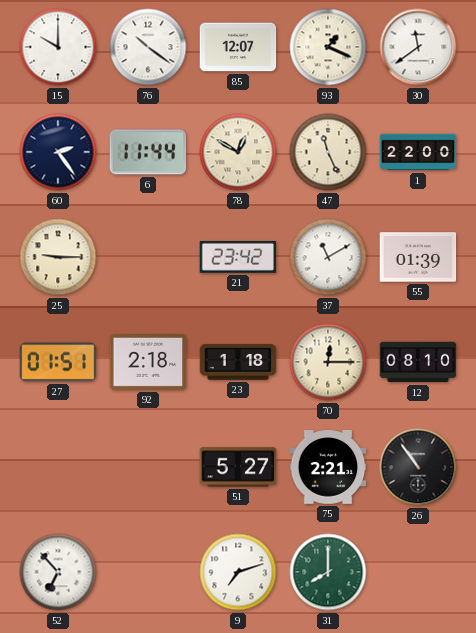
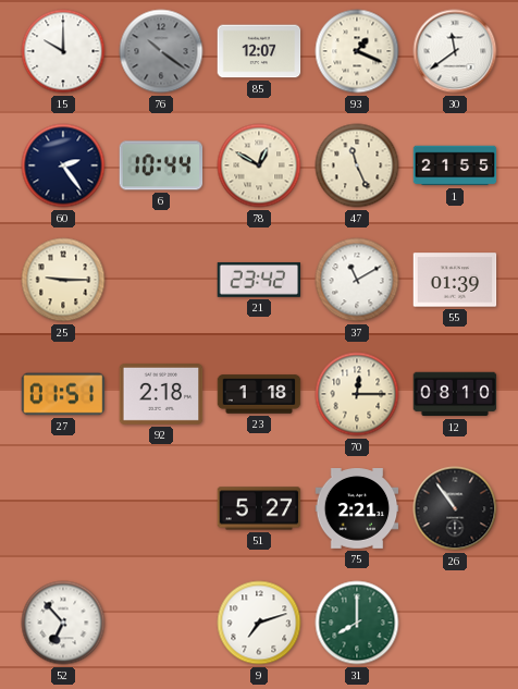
76 dial: white -> grey (161, 51)
6: 11:44 -> 10:44 (161, 165)
1: 22:00 -> 21:55 (455, 165)
